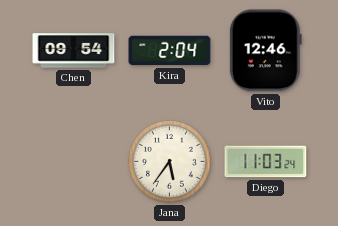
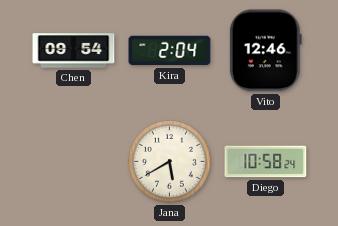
Jana: 5:36 -> 5:40 (169, 161)
Diego: 11:03 -> 10:58 (266, 162)
